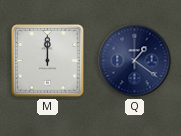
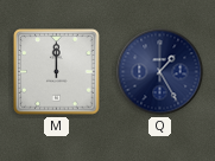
Q: 1:21 -> 1:25 (160, 72)
